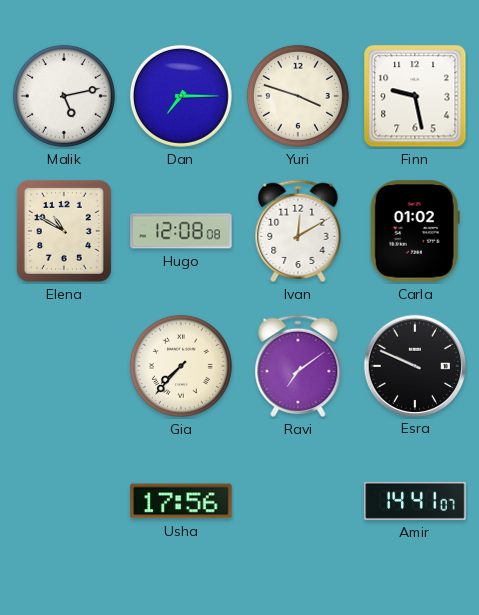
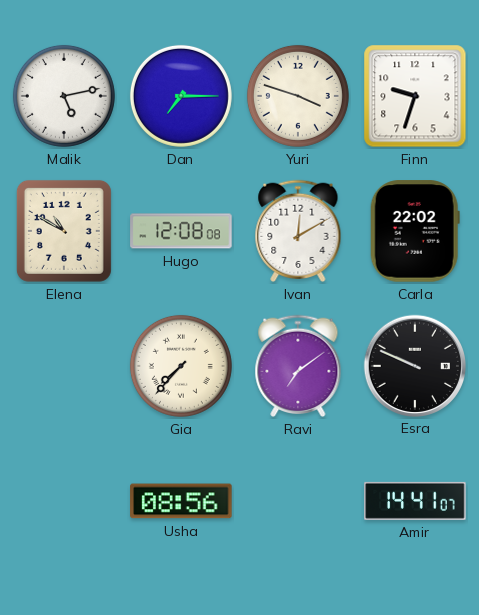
Finn: 9:28 -> 9:33 (415, 96)
Carla: 01:02 -> 22:02 (415, 231)
Usha: 17:56 -> 08:56 (181, 501)
